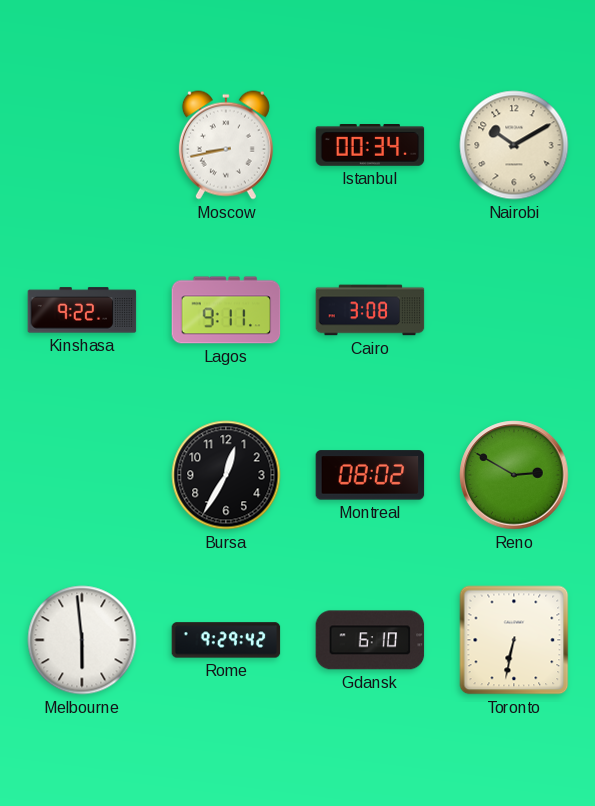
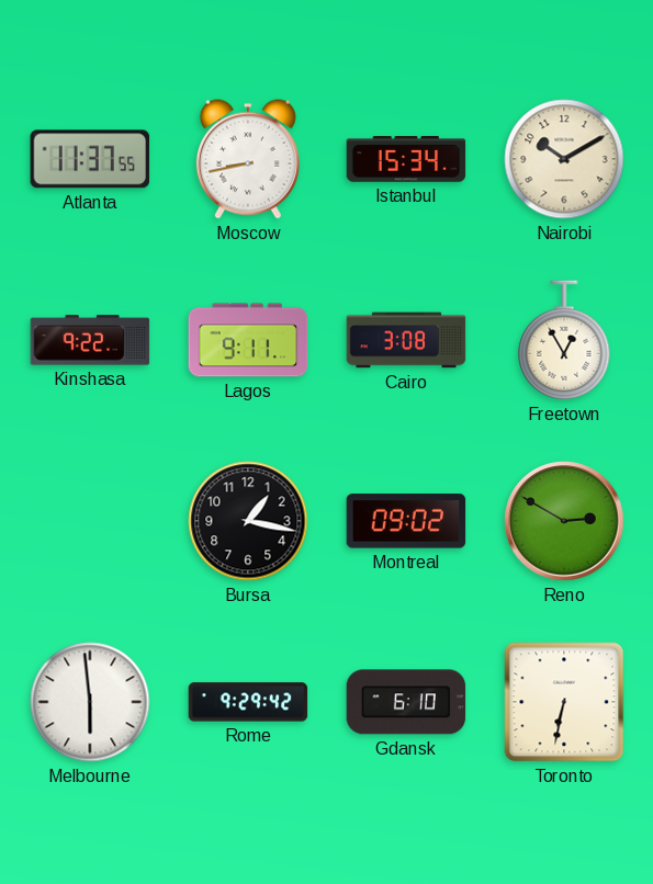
Atlanta: none -> 11:37 (90, 159)
Istanbul: 00:34 -> 15:34 (406, 160)
Freetown: none -> 12:55 (564, 340)
Bursa: 12:35 -> 1:17 (248, 521)
Montreal: 08:02 -> 09:02 (406, 521)
